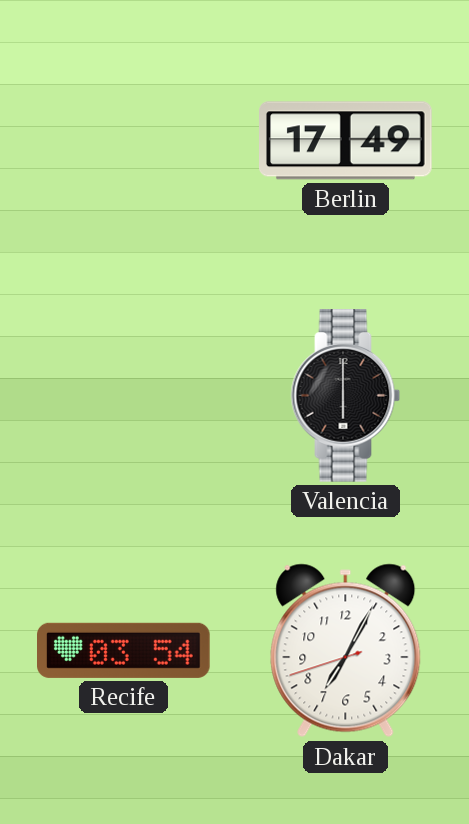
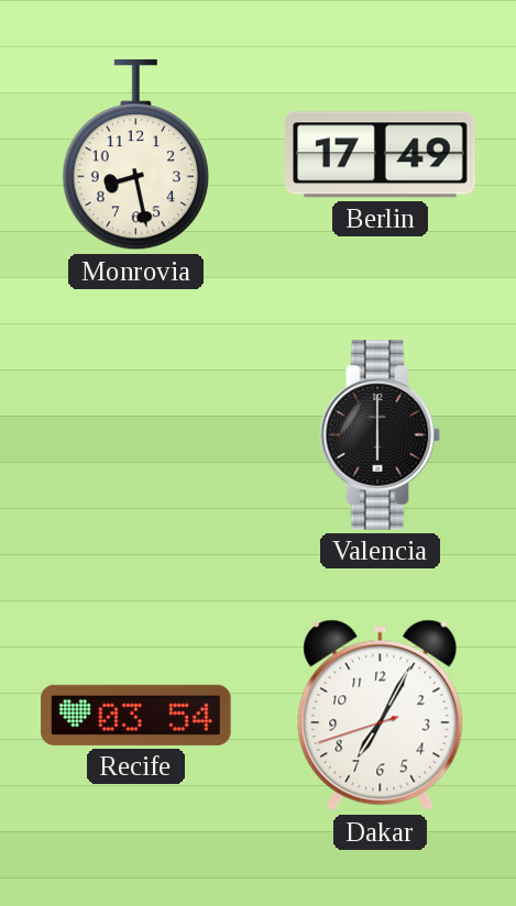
Monrovia: none -> 8:28 (135, 156)
